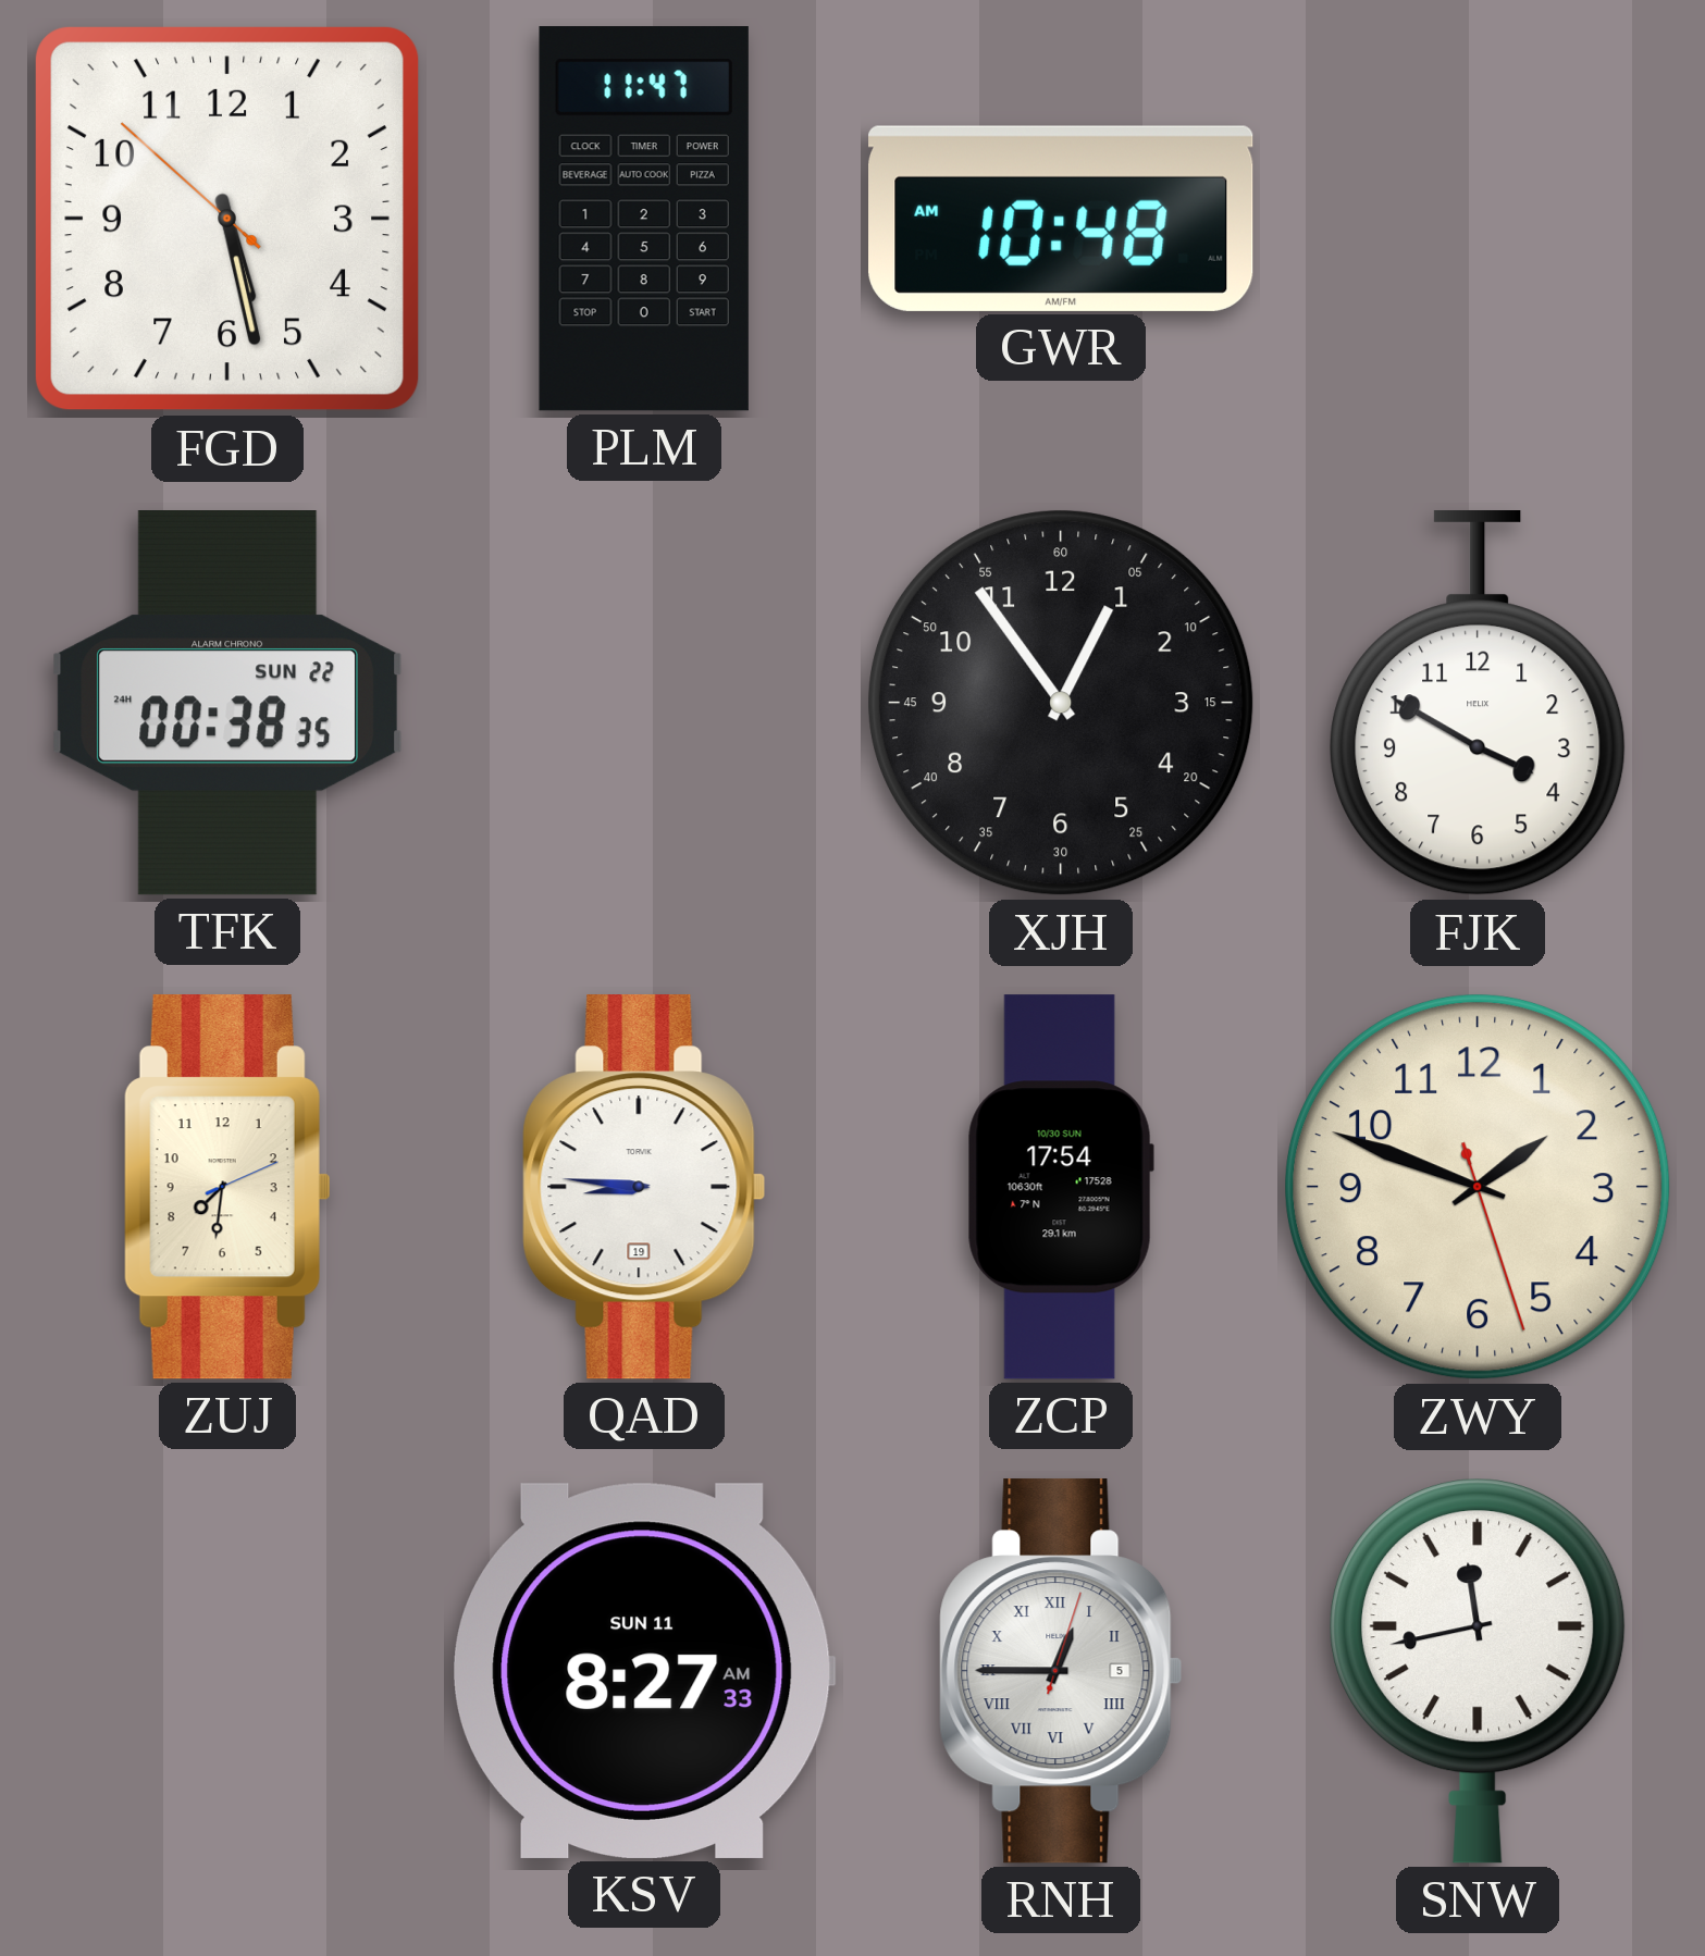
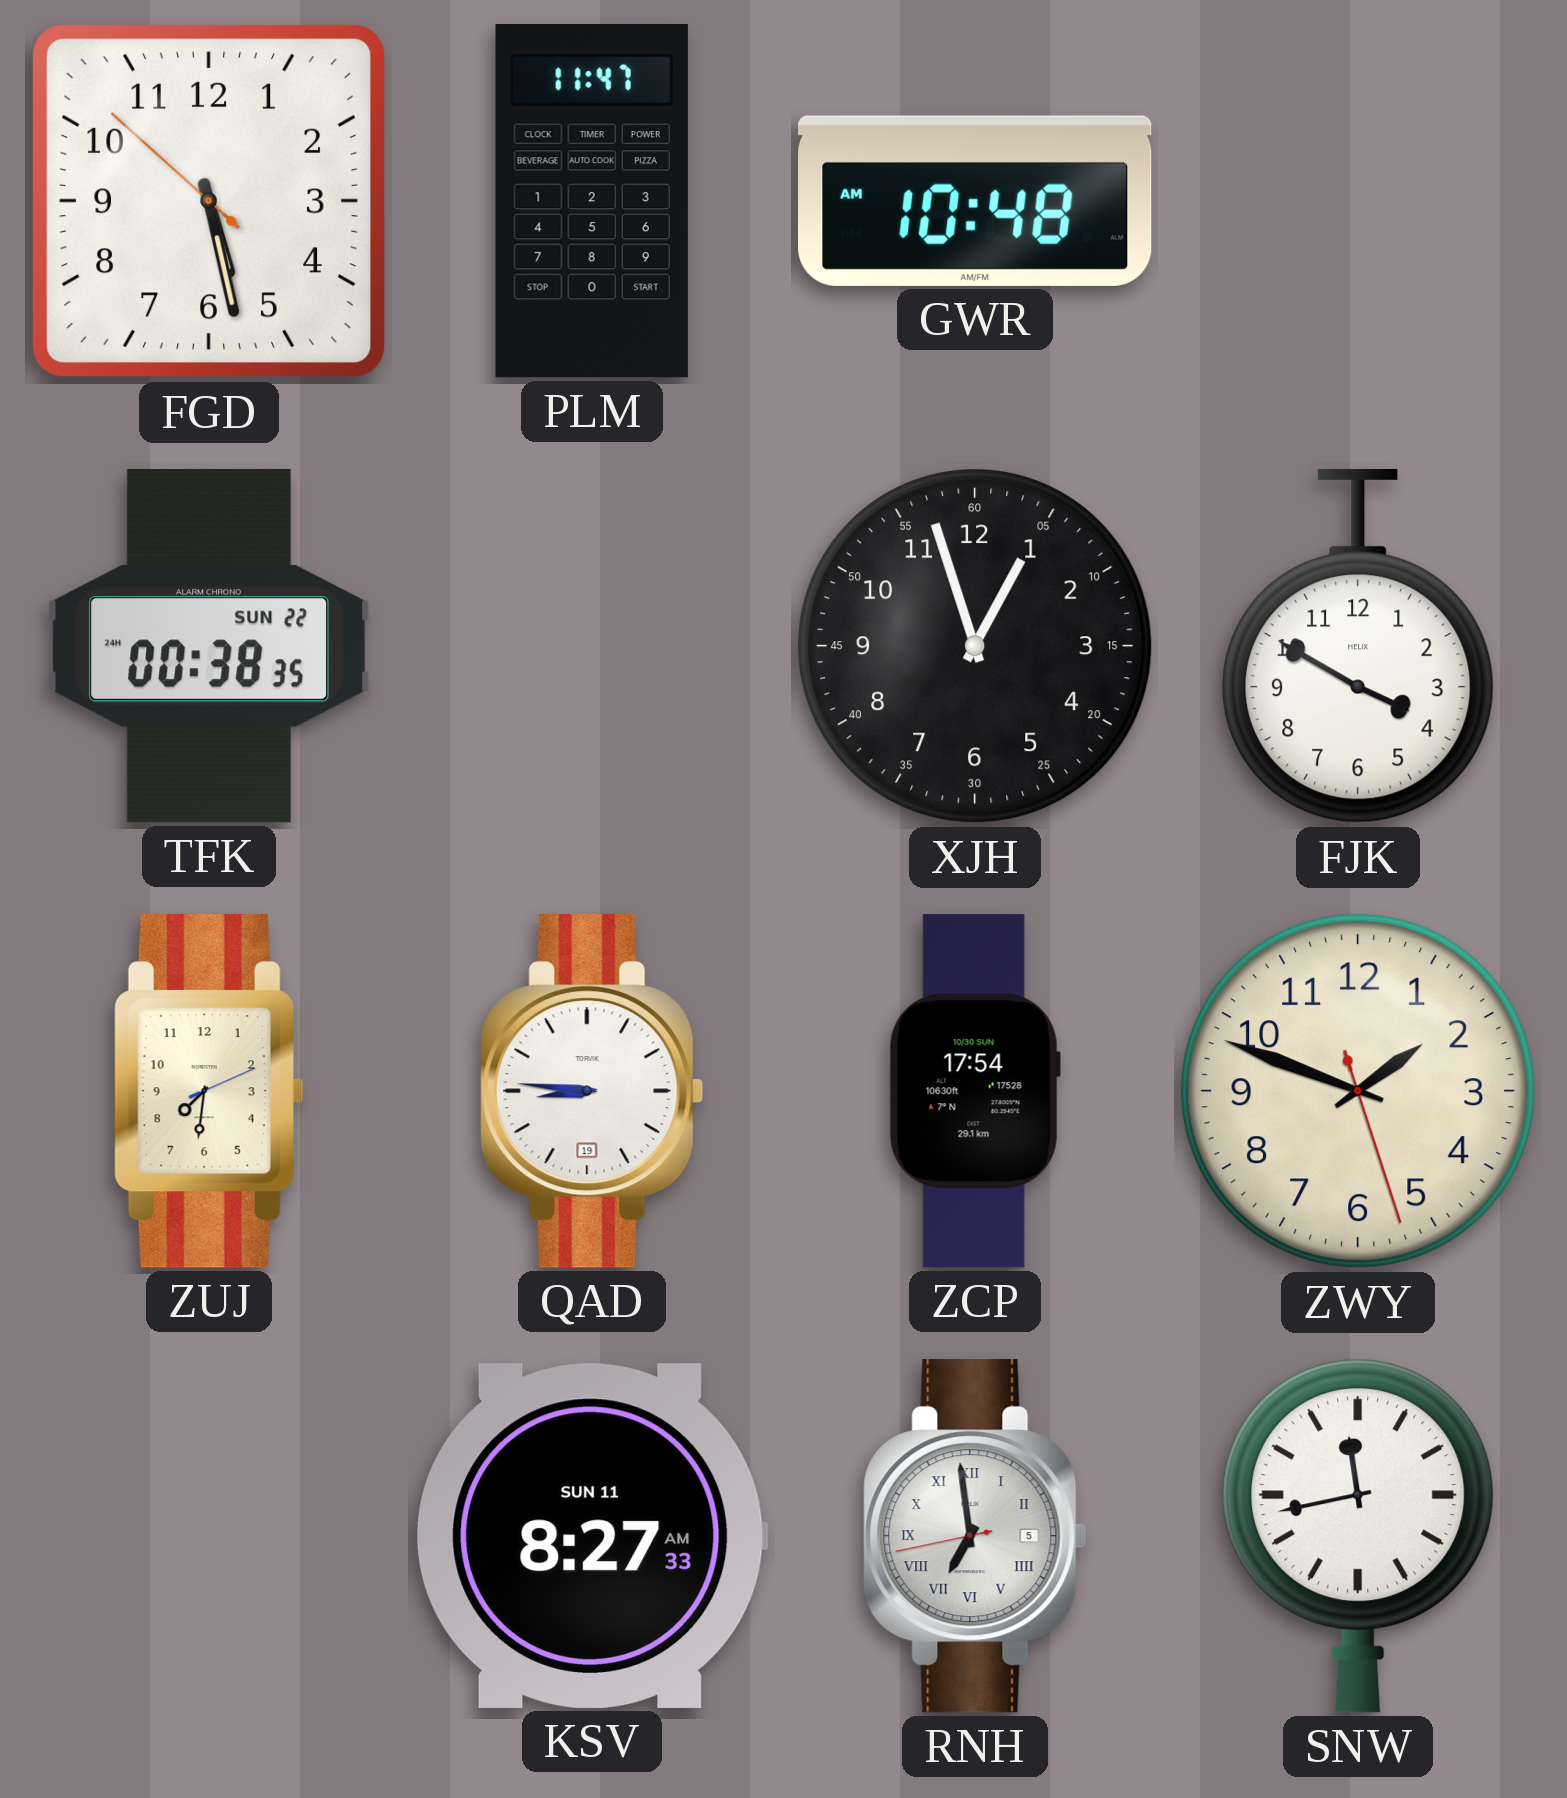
XJH: 12:54 -> 12:57 (976, 647)
RNH: 12:45 -> 6:58 (975, 1536)
